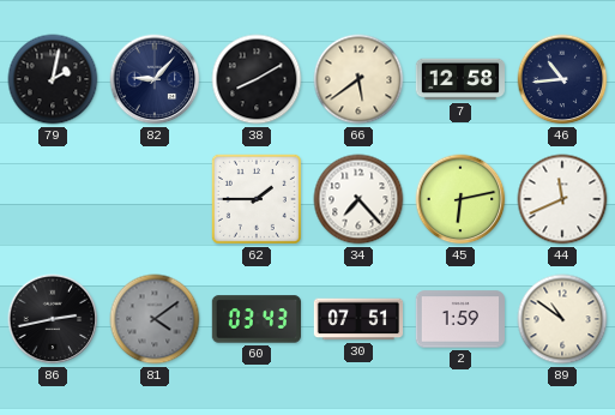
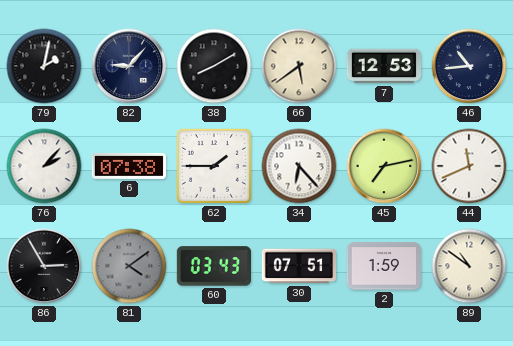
7: 12:58 -> 12:53 (383, 66)
76: none -> 2:07 (44, 166)
6: none -> 07:38 (128, 166)
34: 7:23 -> 6:23 (299, 166)
45: 6:13 -> 7:13 (384, 166)
86: 2:43 -> 2:55 (44, 266)
